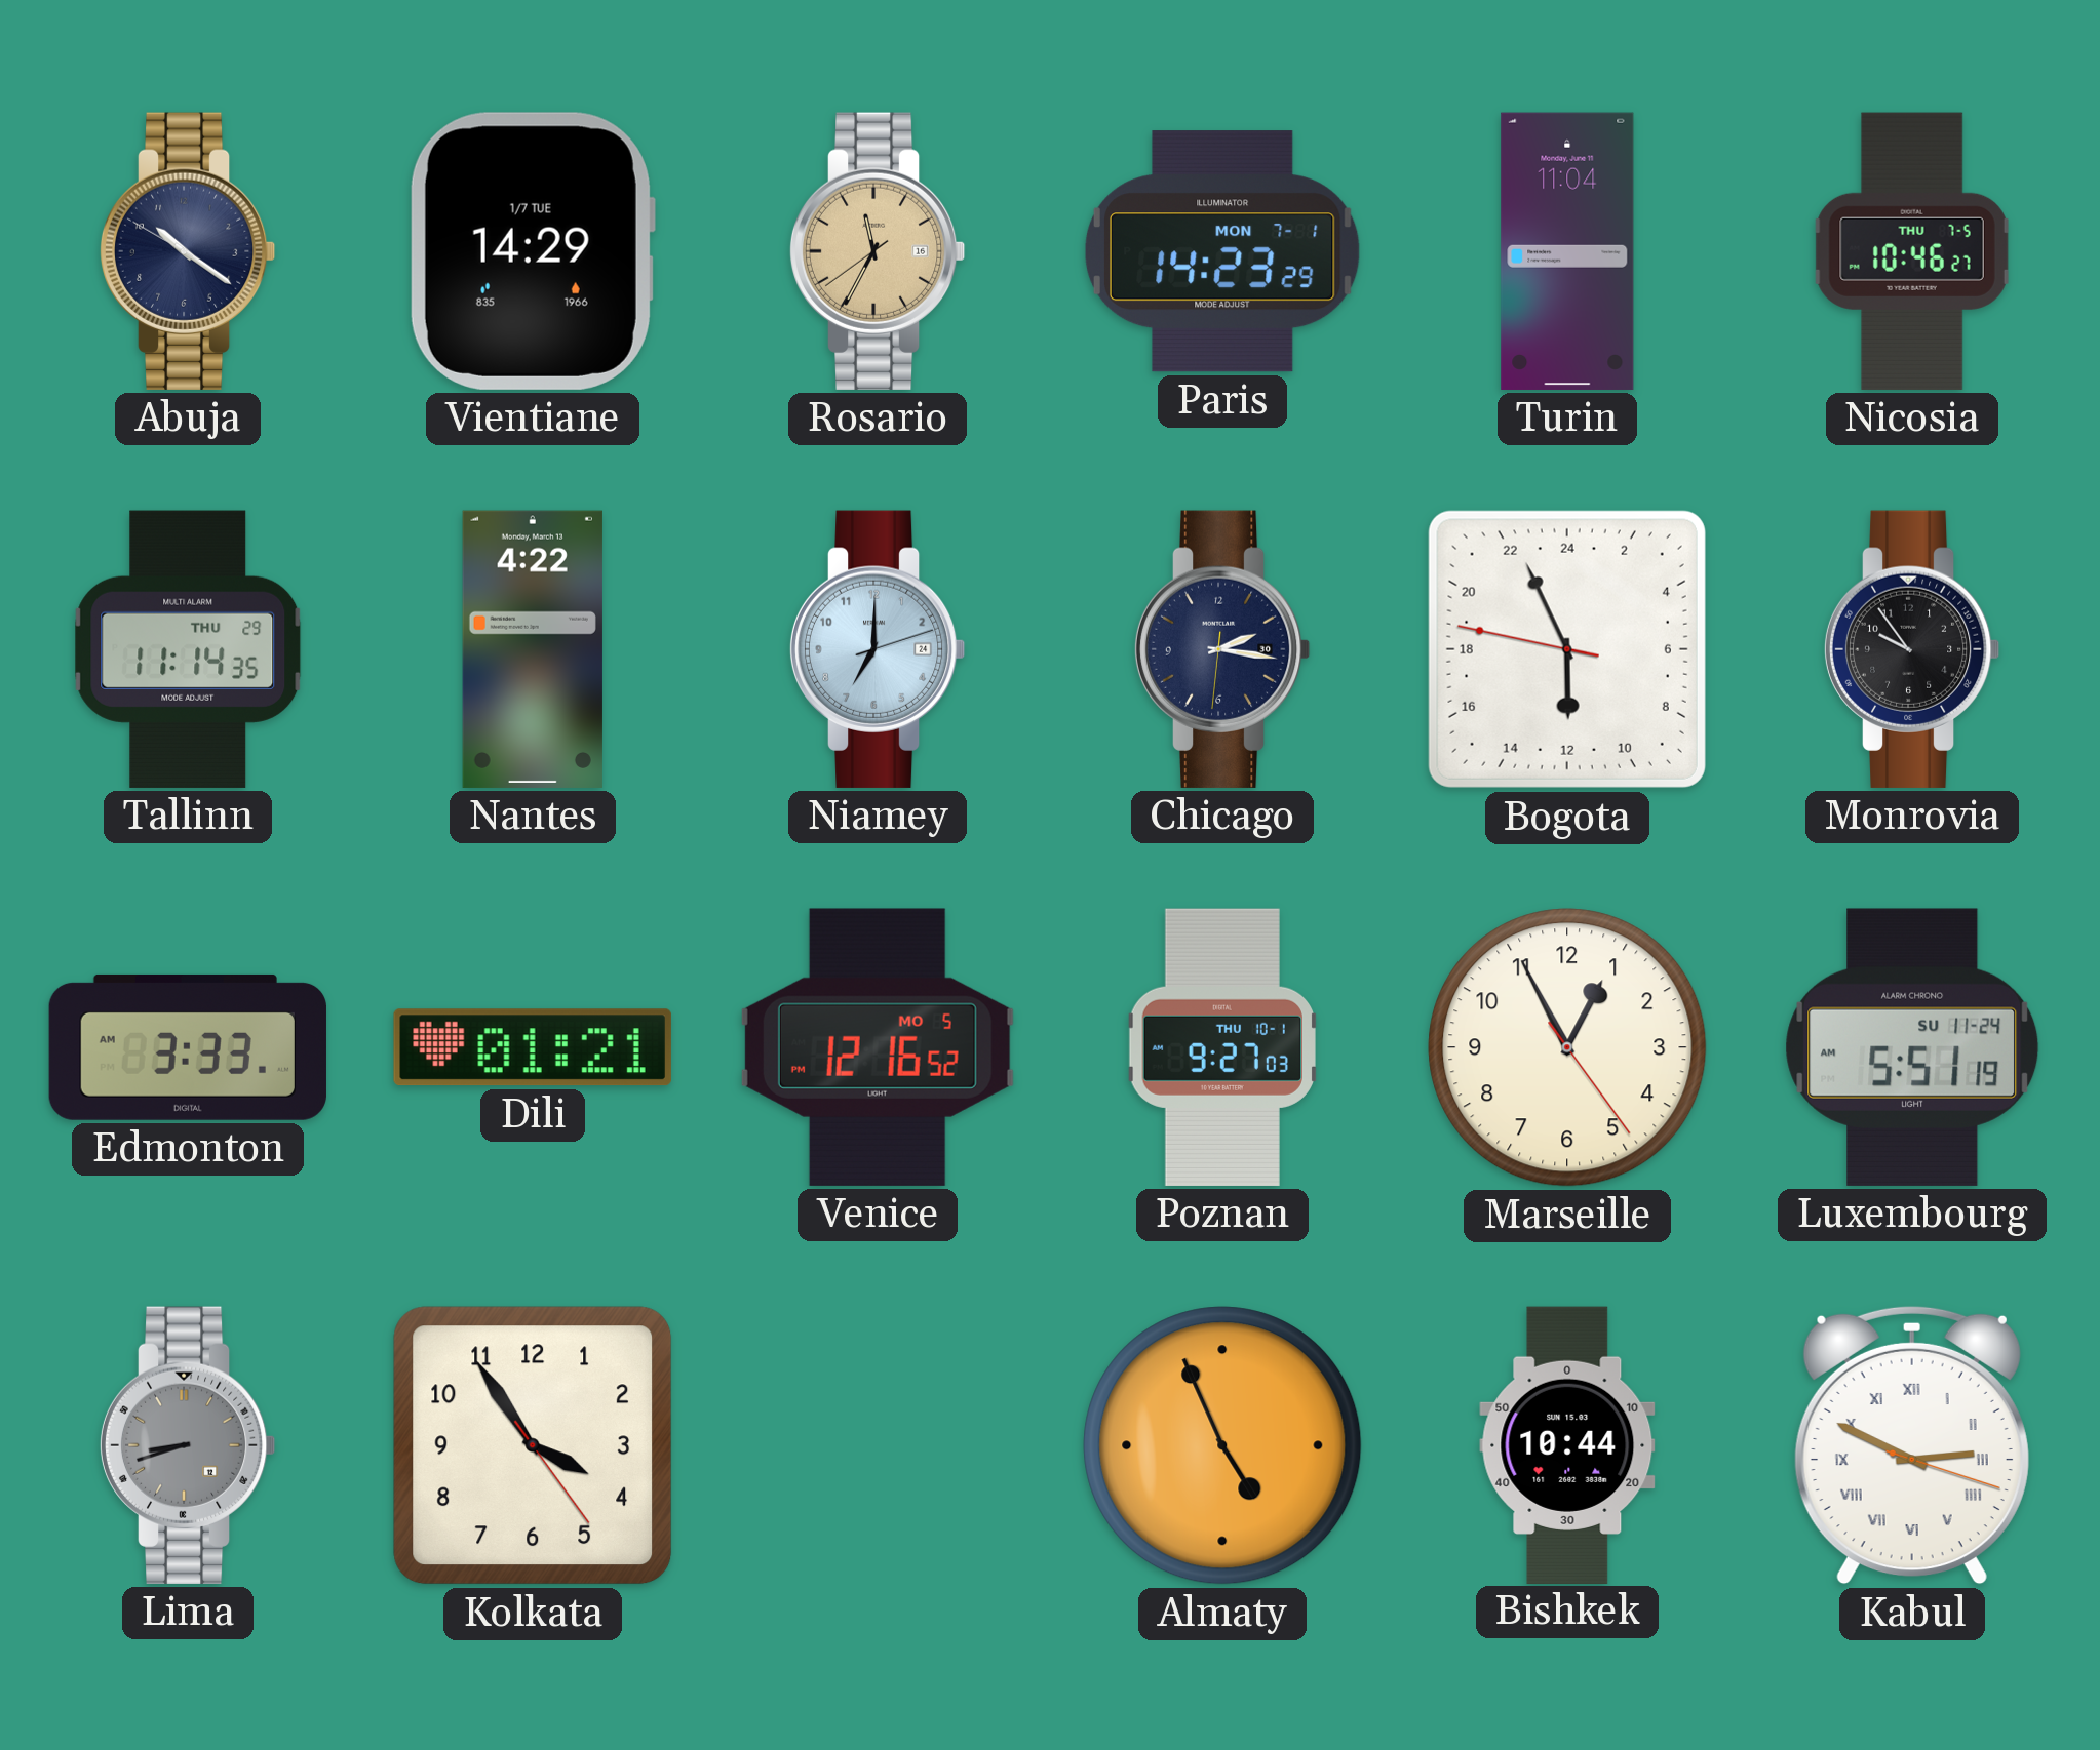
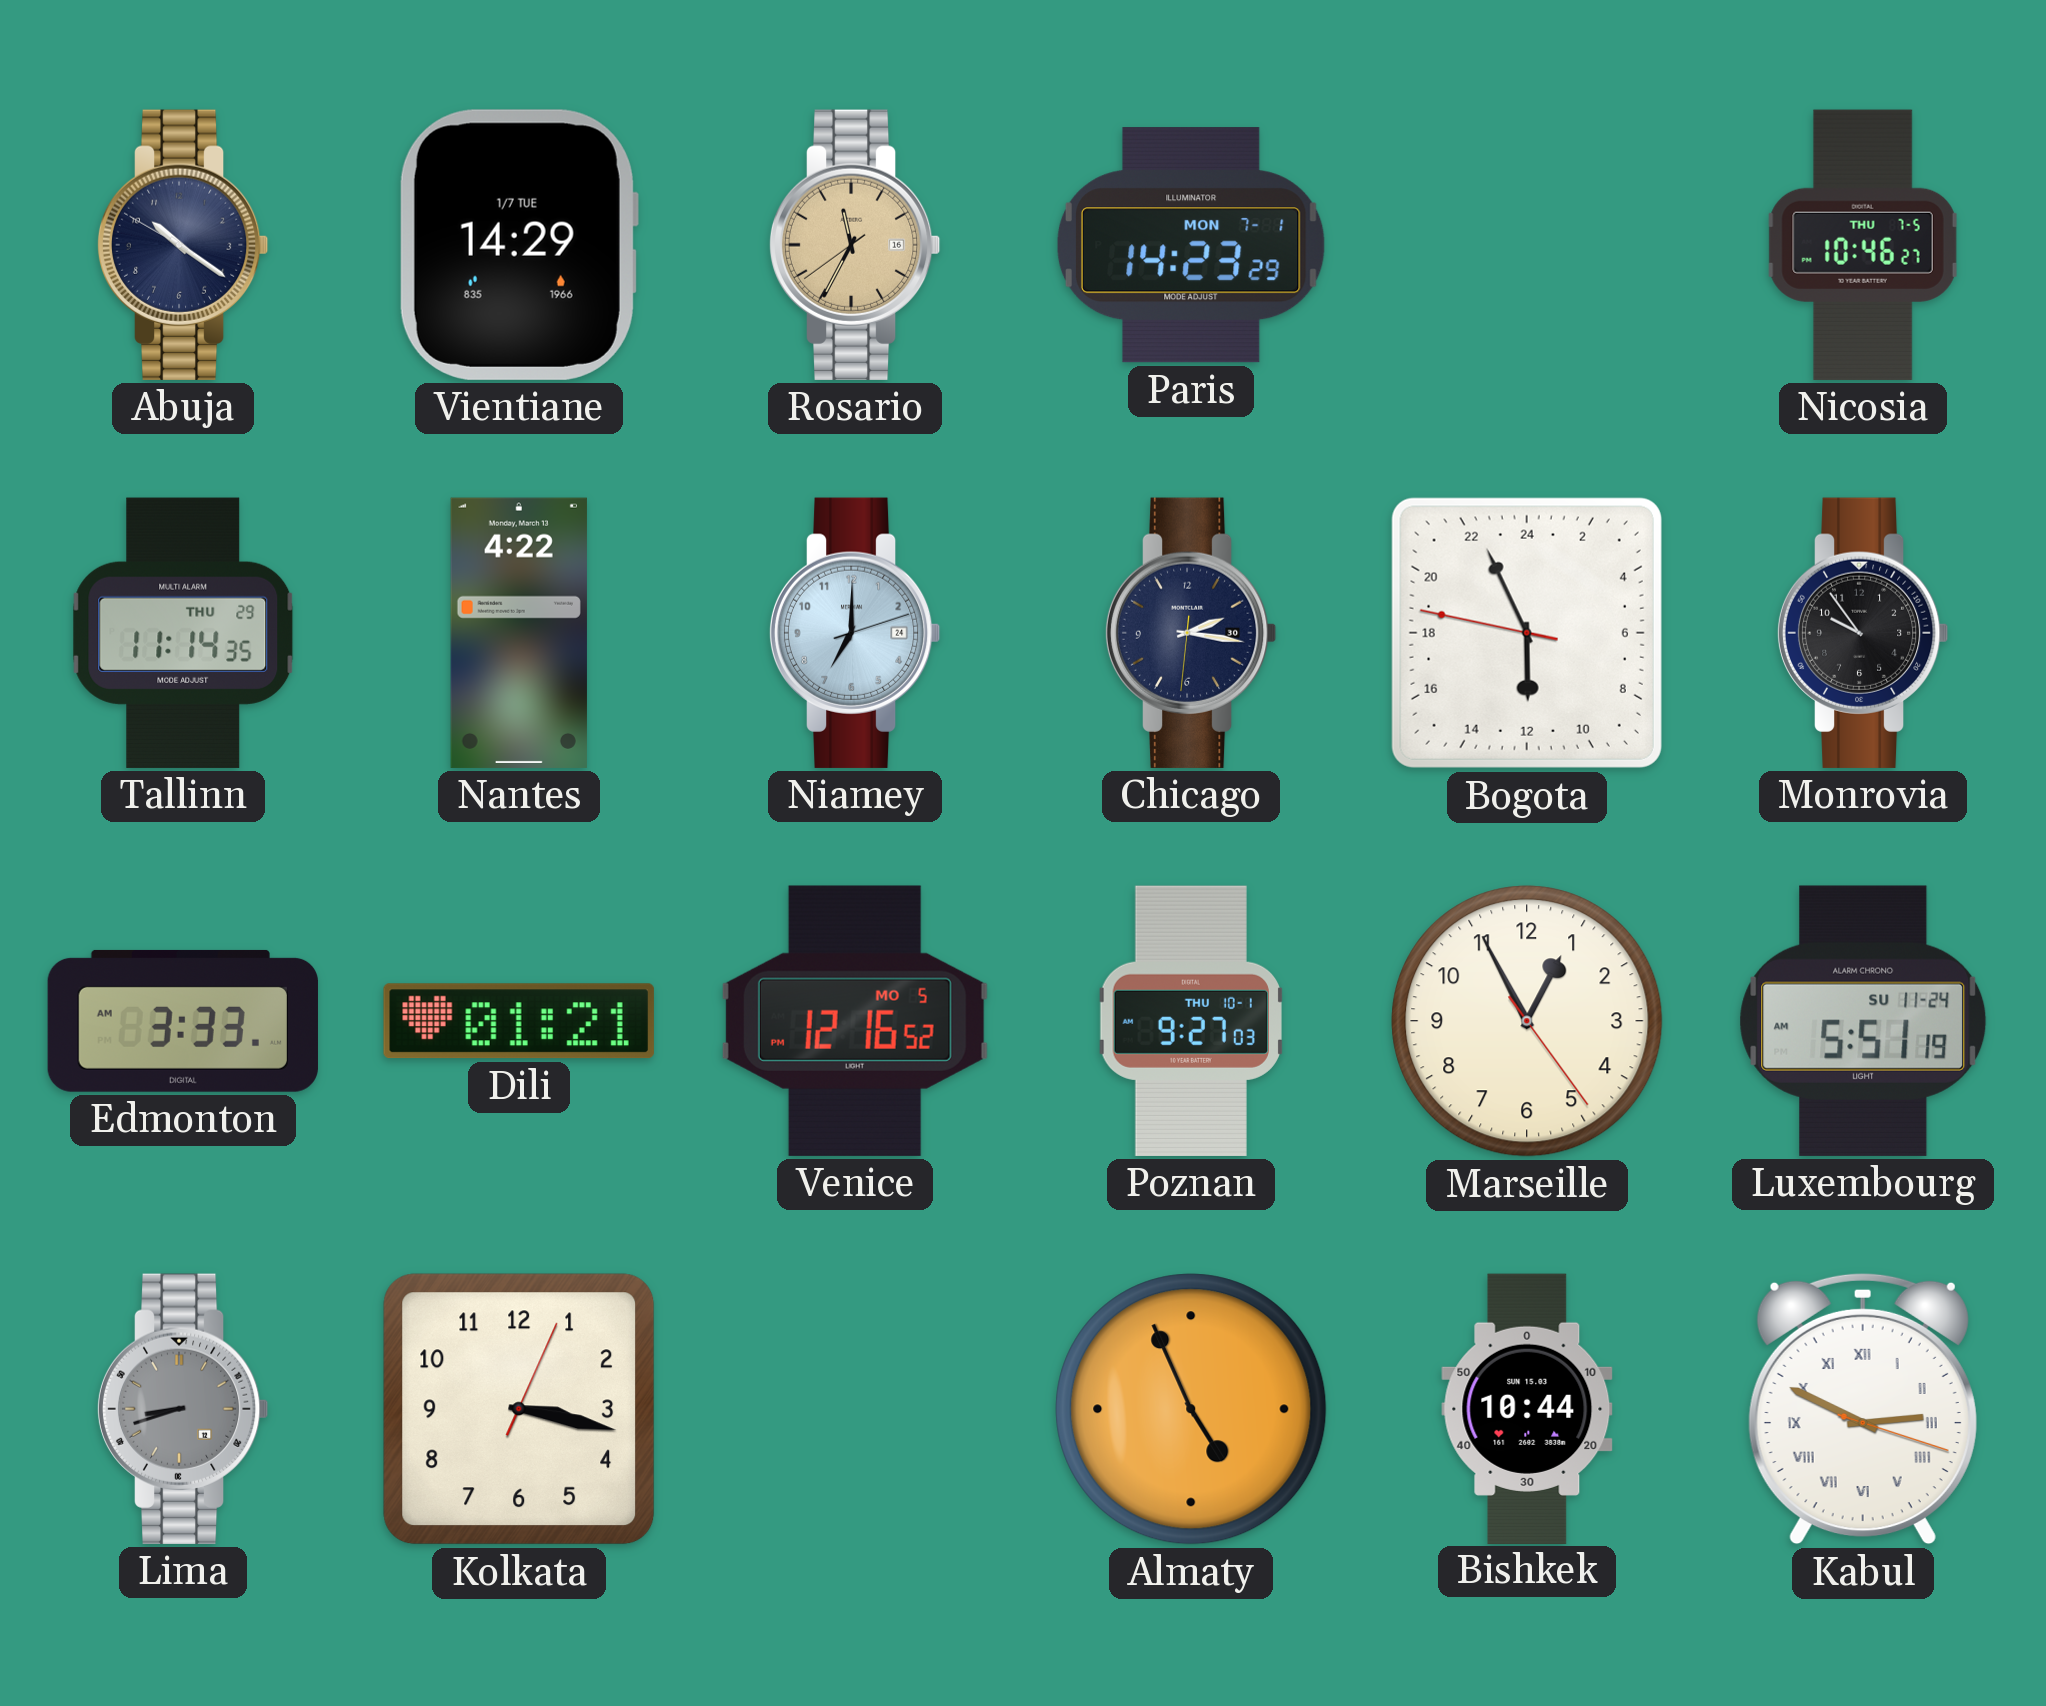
Turin: 11:04 -> none (1567, 251)
Kolkata: 3:54 -> 3:17 (519, 1409)
